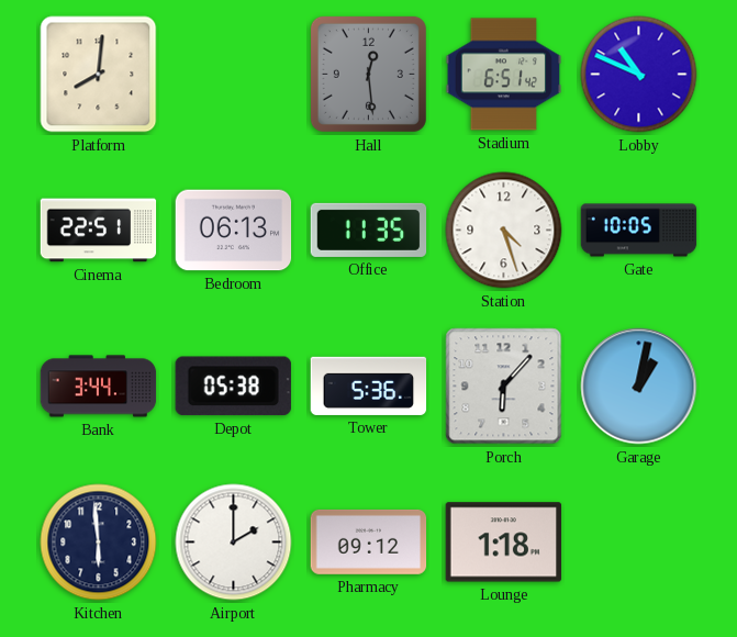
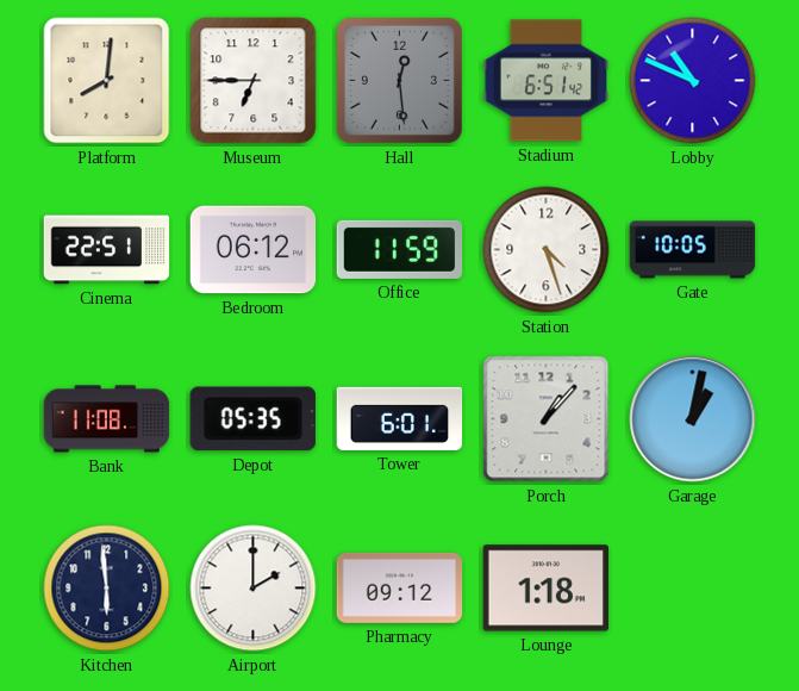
Museum: none -> 6:45 (254, 81)
Bedroom: 06:13 -> 06:12 (254, 250)
Office: 11:35 -> 11:59 (400, 249)
Bank: 3:44 -> 11:08 (107, 419)
Depot: 05:38 -> 05:35 (252, 419)
Tower: 5:36 -> 6:01 (400, 418)
Porch: 6:07 -> 1:07 (547, 419)
